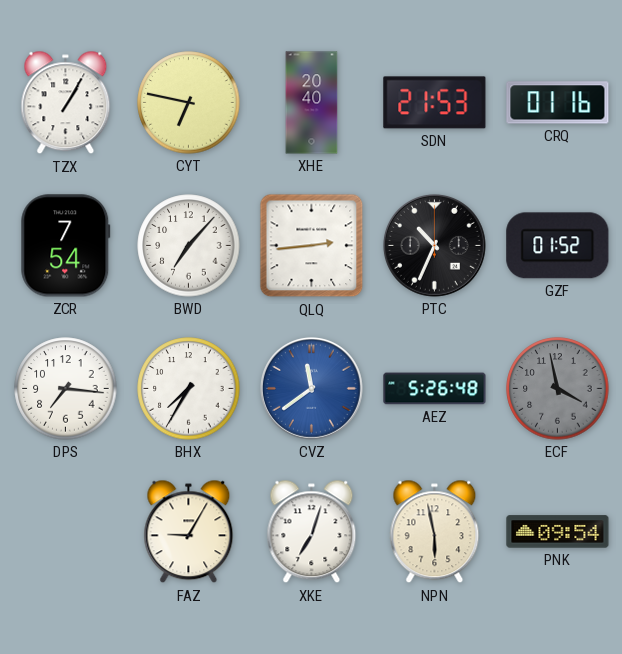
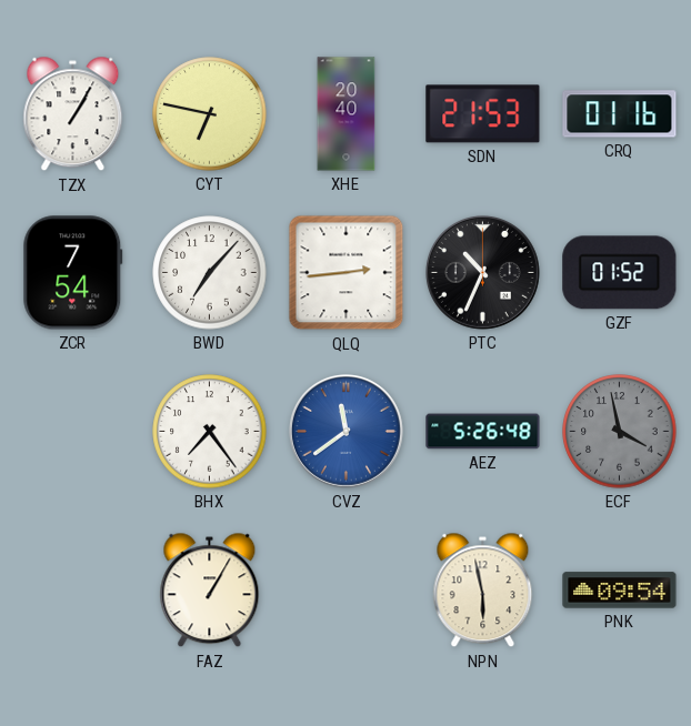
DPS: 7:16 -> none (66, 389)
BHX: 7:35 -> 7:24 (210, 432)
FAZ: 9:05 -> 1:05 (210, 591)
XKE: 7:03 -> none (312, 532)
